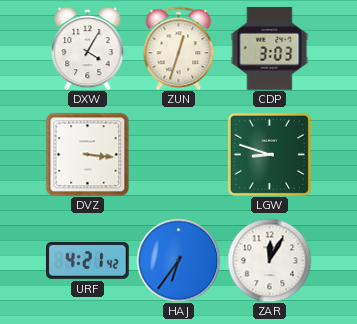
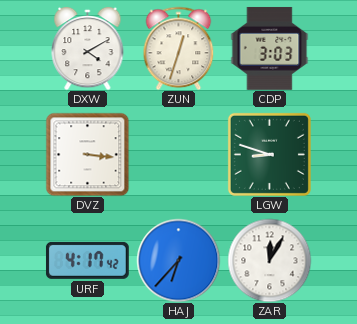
DXW: 4:05 -> 4:10 (88, 48)
URF: 4:21 -> 4:17 (87, 260)
HAJ: 6:36 -> 6:37 (178, 260)
